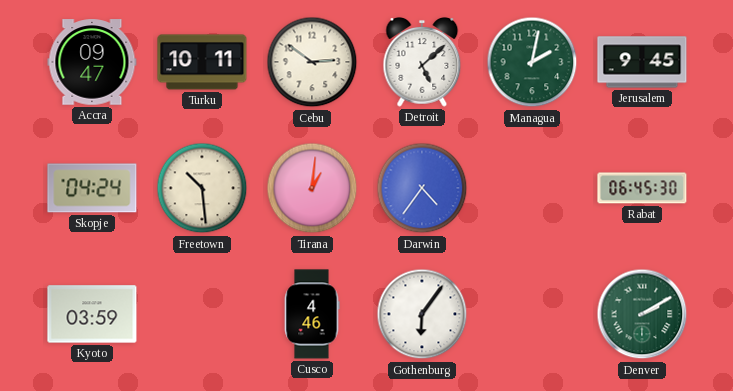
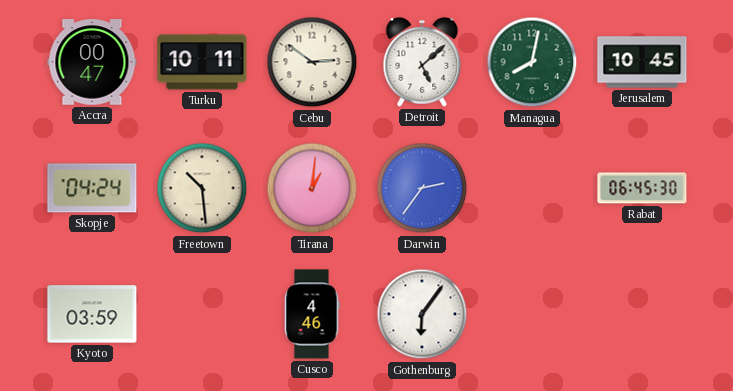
Accra: 09:47 -> 00:47 (92, 62)
Managua: 2:02 -> 8:02 (532, 62)
Jerusalem: 9:45 -> 10:45 (642, 62)
Darwin: 4:36 -> 2:36 (422, 188)
Denver: 2:10 -> none (642, 314)
